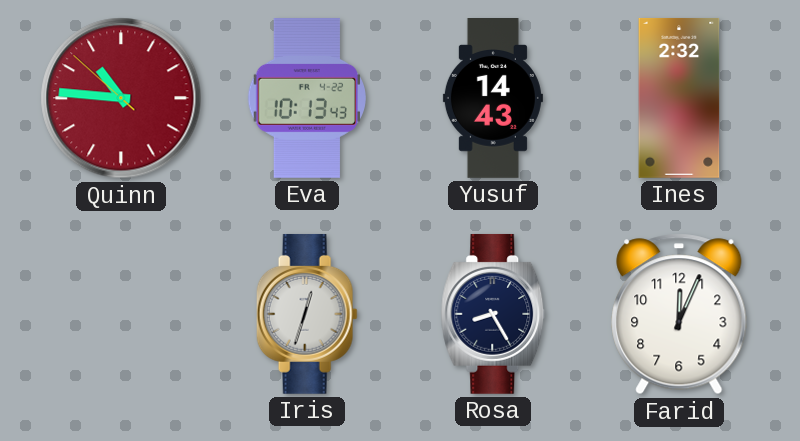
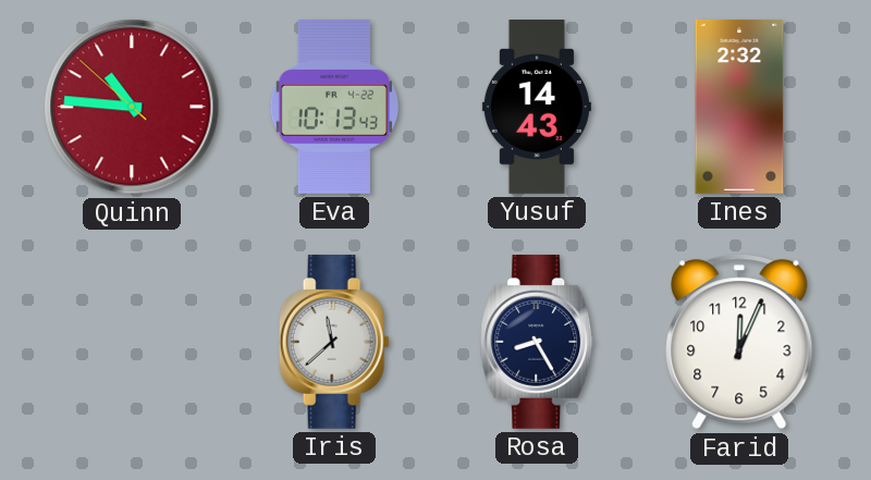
Iris: 12:33 -> 11:38 (334, 342)
